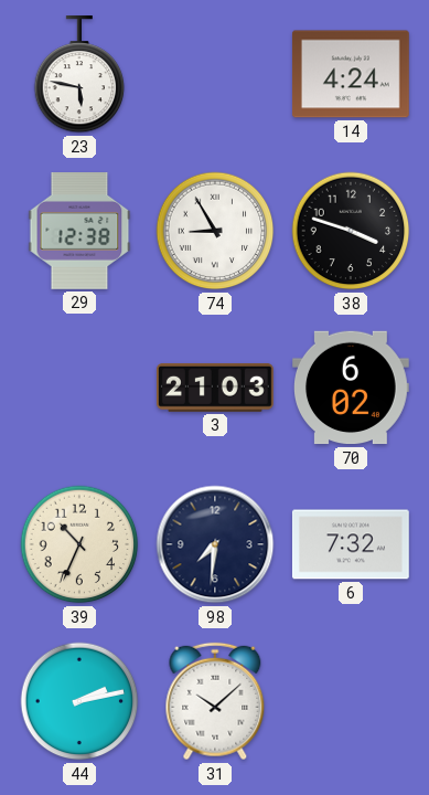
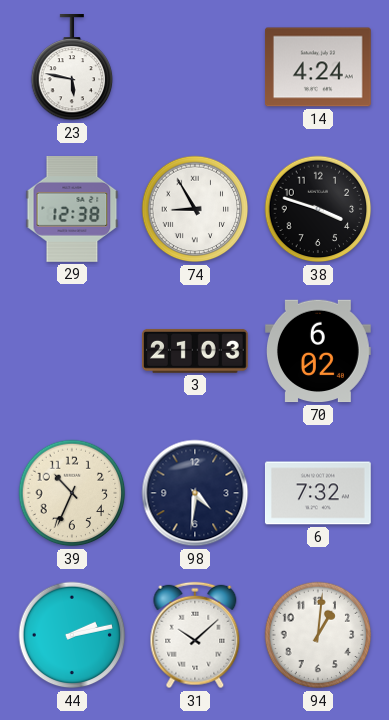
98: 7:31 -> 4:31 (195, 493)
94: none -> 1:01 (318, 635)
